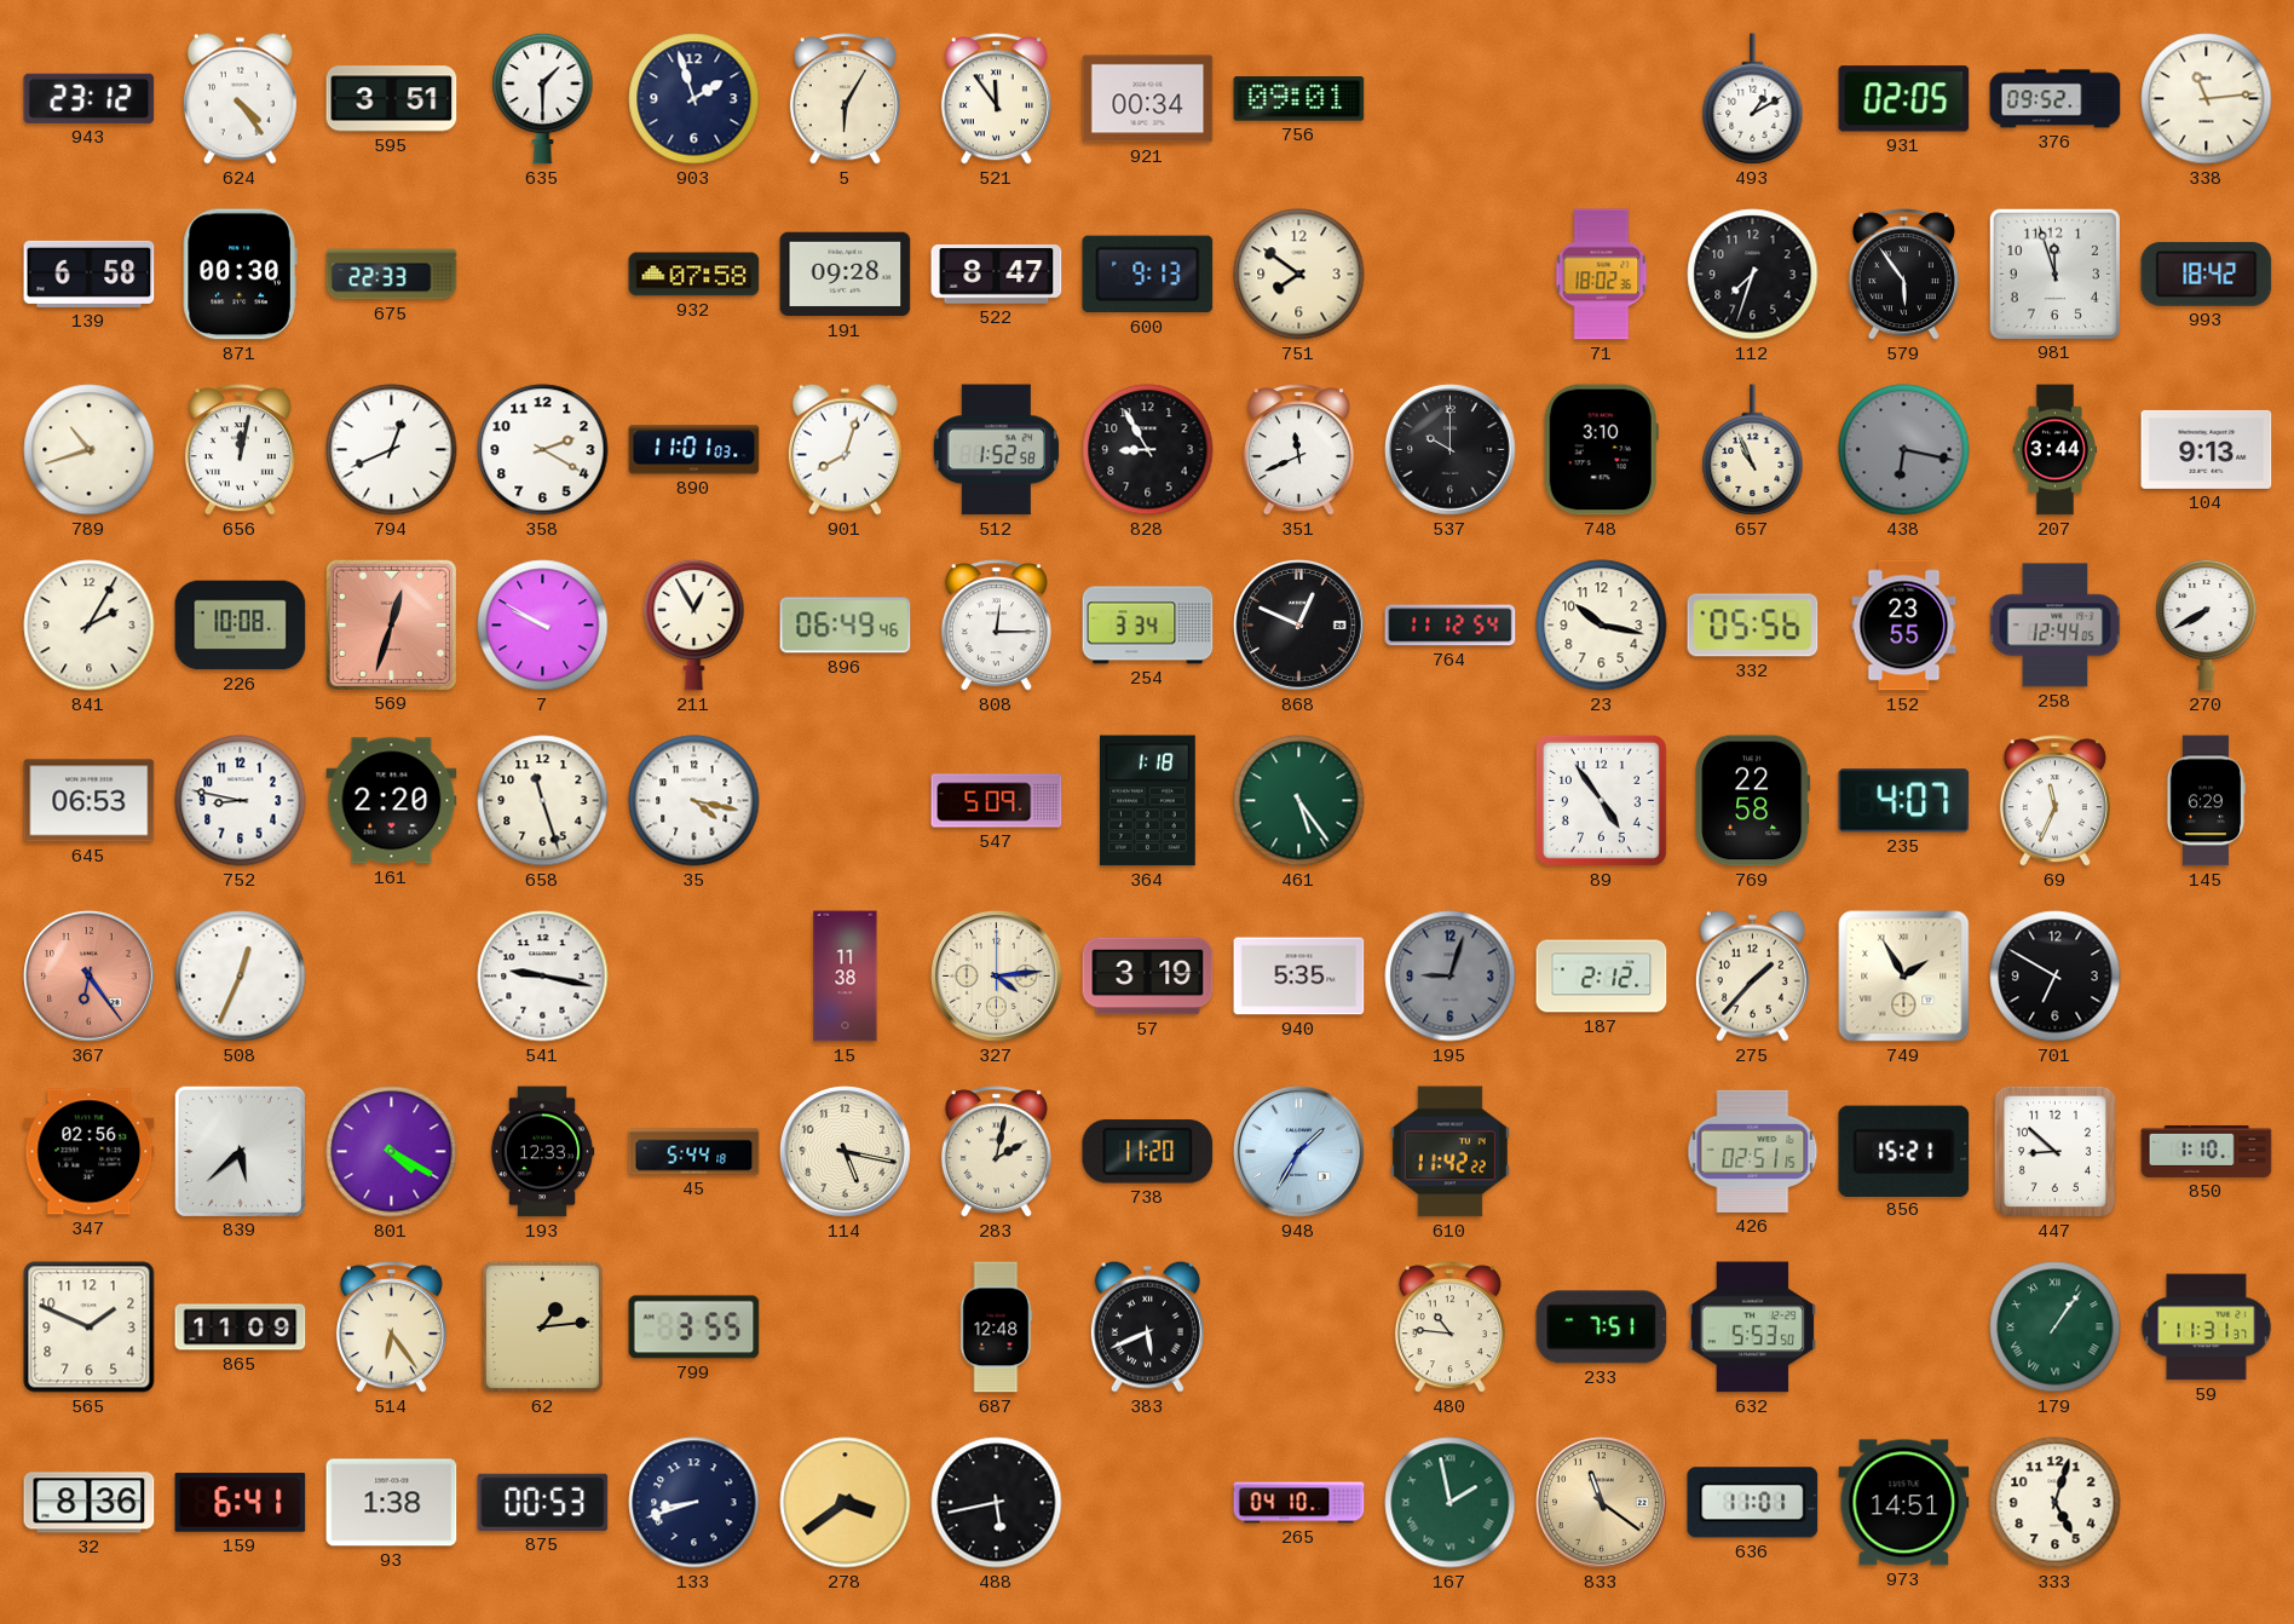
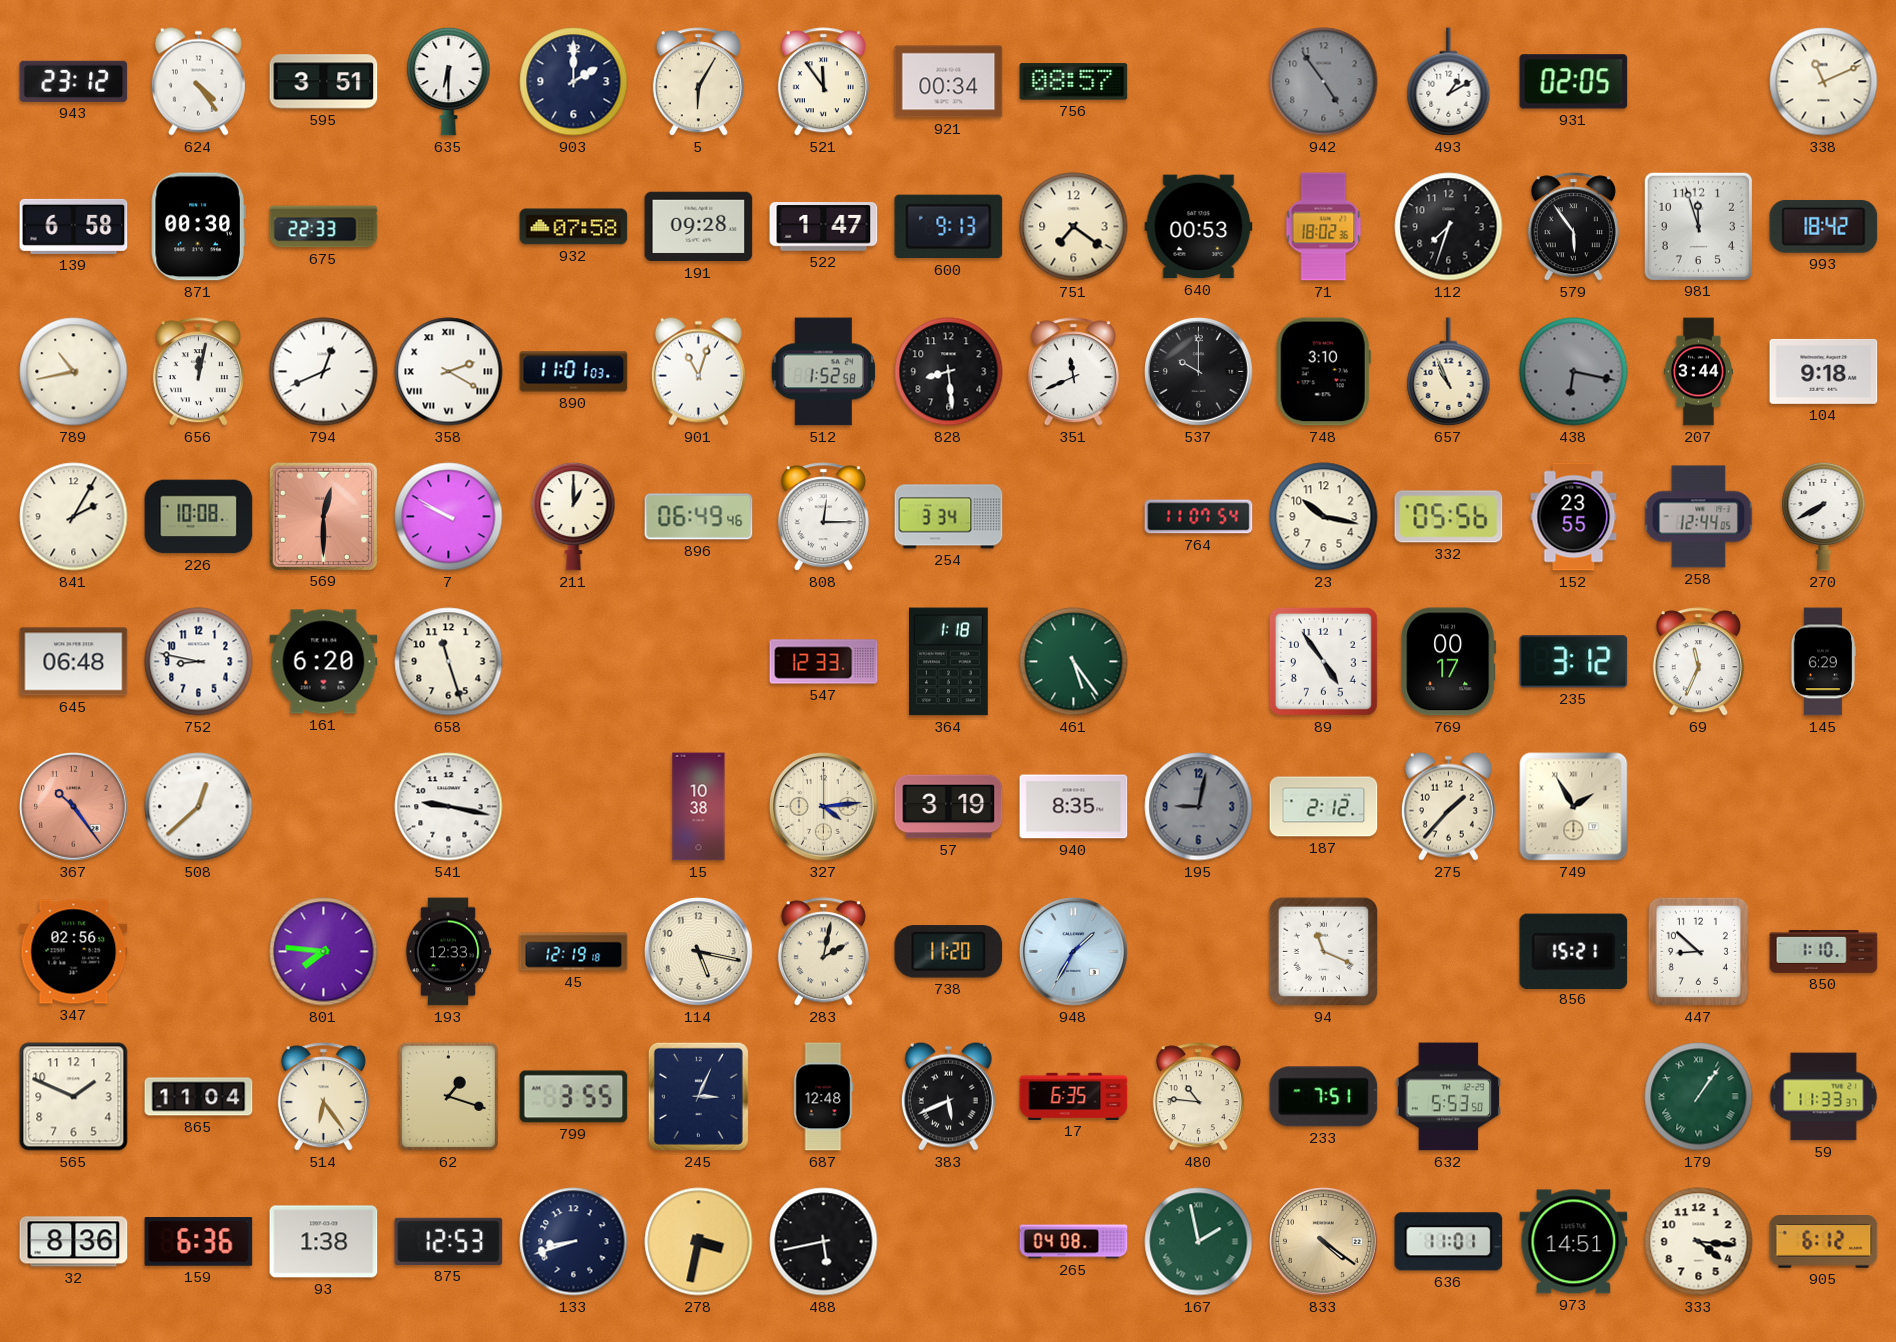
635: 1:30 -> 6:30 (449, 81)
903: 1:57 -> 2:00 (574, 82)
756: 09:01 -> 08:57 (1074, 82)
942: none -> 4:54 (1324, 82)
376: 09:52 -> none (2056, 99)
338: 11:14 -> 11:11 (1824, 82)
522: 8:47 -> 1:47 (824, 227)
751: 7:51 -> 7:21 (1074, 227)
640: none -> 00:53 (1199, 227)
789: 10:42 -> 10:43 (74, 372)
358 numerals: Arabic -> Roman (449, 372)
901: 8:03 -> 11:03 (698, 371)
828: 8:55 -> 8:29 (949, 372)
104: 9:13 -> 9:18 (1824, 371)
569: 12:33 -> 12:30 (323, 516)
211: 12:55 -> 1:00 (574, 516)
868: 12:49 -> none (1299, 626)
764: 11:12 -> 11:07 (1199, 517)
645: 06:53 -> 06:48 (74, 662)
161: 2:20 -> 6:20 (324, 662)
35: 4:17 -> none (694, 801)
547: 5:09 -> 12:33 (824, 662)
769: 22:58 -> 00:17 (1449, 662)
235: 4:07 -> 3:12 (1574, 662)
367: 6:24 -> 10:24 (74, 807)
508: 12:34 -> 12:38 (199, 807)
15: 11:38 -> 10:38 (699, 807)
940: 5:35 -> 8:35 (1074, 807)
195: 9:03 -> 9:02 (1199, 807)
701: 6:50 -> none (2056, 977)
839: 5:38 -> none (240, 1151)
801: 4:20 -> 7:46 (324, 952)
45: 5:44 -> 12:19 (574, 952)
610: 11:42 -> none (1449, 1152)
94: none -> 11:19 (1323, 951)
426: 02:51 -> none (1753, 1151)
865: 11:09 -> 11:04 (199, 1097)
62: 1:14 -> 1:18 (448, 1096)
245: none -> 3:04 (698, 1096)
17: none -> 6:35 (1074, 1096)
59: 11:31 -> 11:33 (1824, 1097)
159: 6:41 -> 6:36 (199, 1242)
875: 00:53 -> 12:53 (449, 1241)
278: 3:39 -> 3:32 (699, 1242)
265: 04:10 -> 04:08 (1074, 1242)
833: 11:21 -> 4:21 (1324, 1242)
333: 5:03 -> 4:16 (1699, 1242)
905: none -> 6:12 (1824, 1242)
